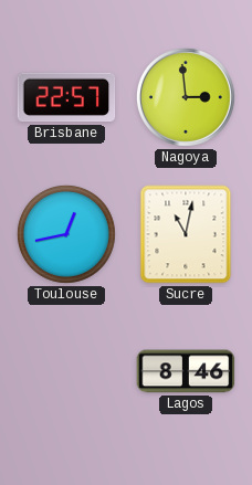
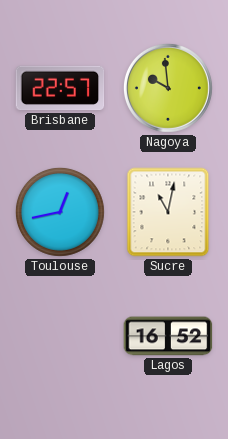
Nagoya: 2:59 -> 9:59 (168, 88)
Lagos: 8:46 -> 16:52 (168, 336)
